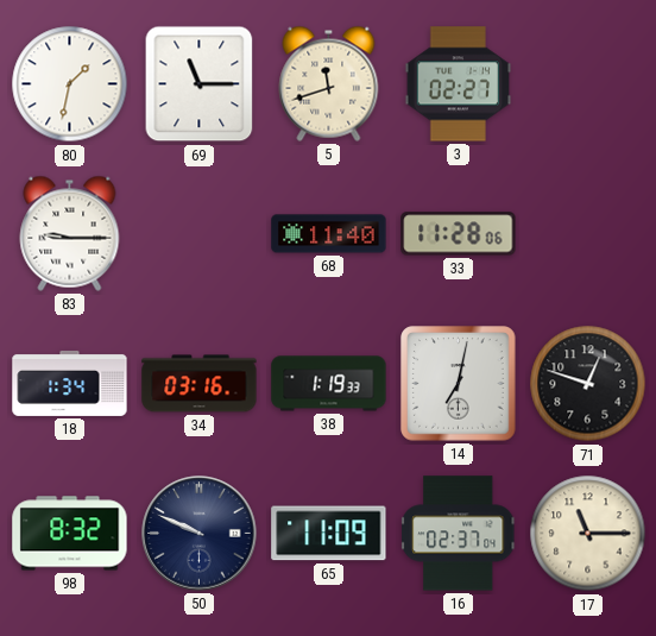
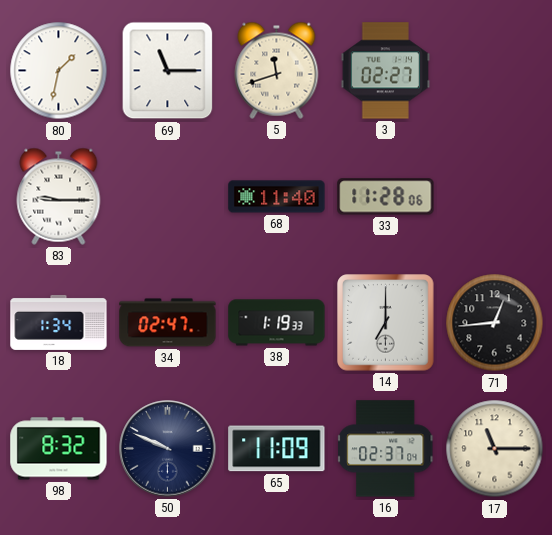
34: 03:16 -> 02:47 (168, 323)
14: 7:02 -> 7:00 (386, 323)
71: 12:48 -> 12:44 (495, 323)
